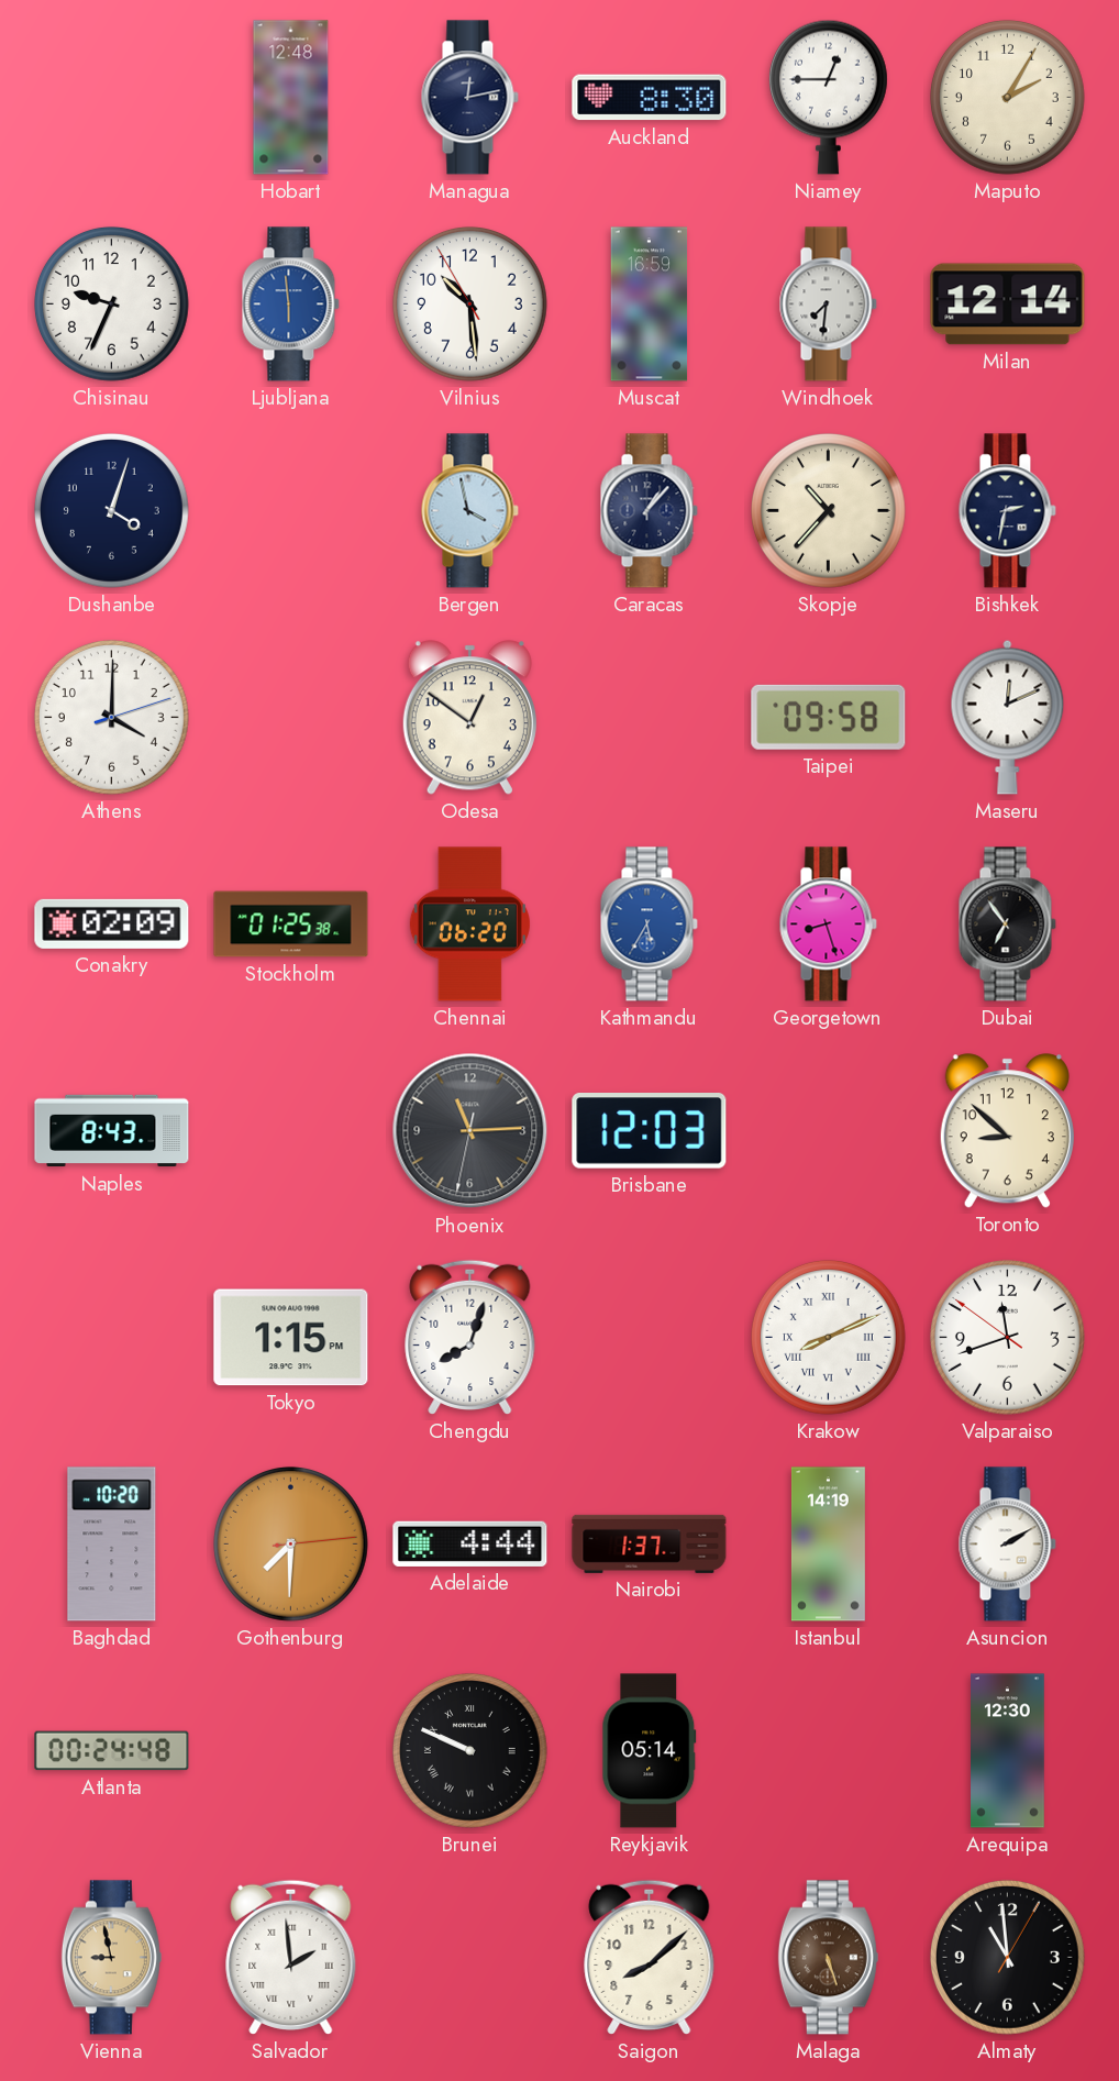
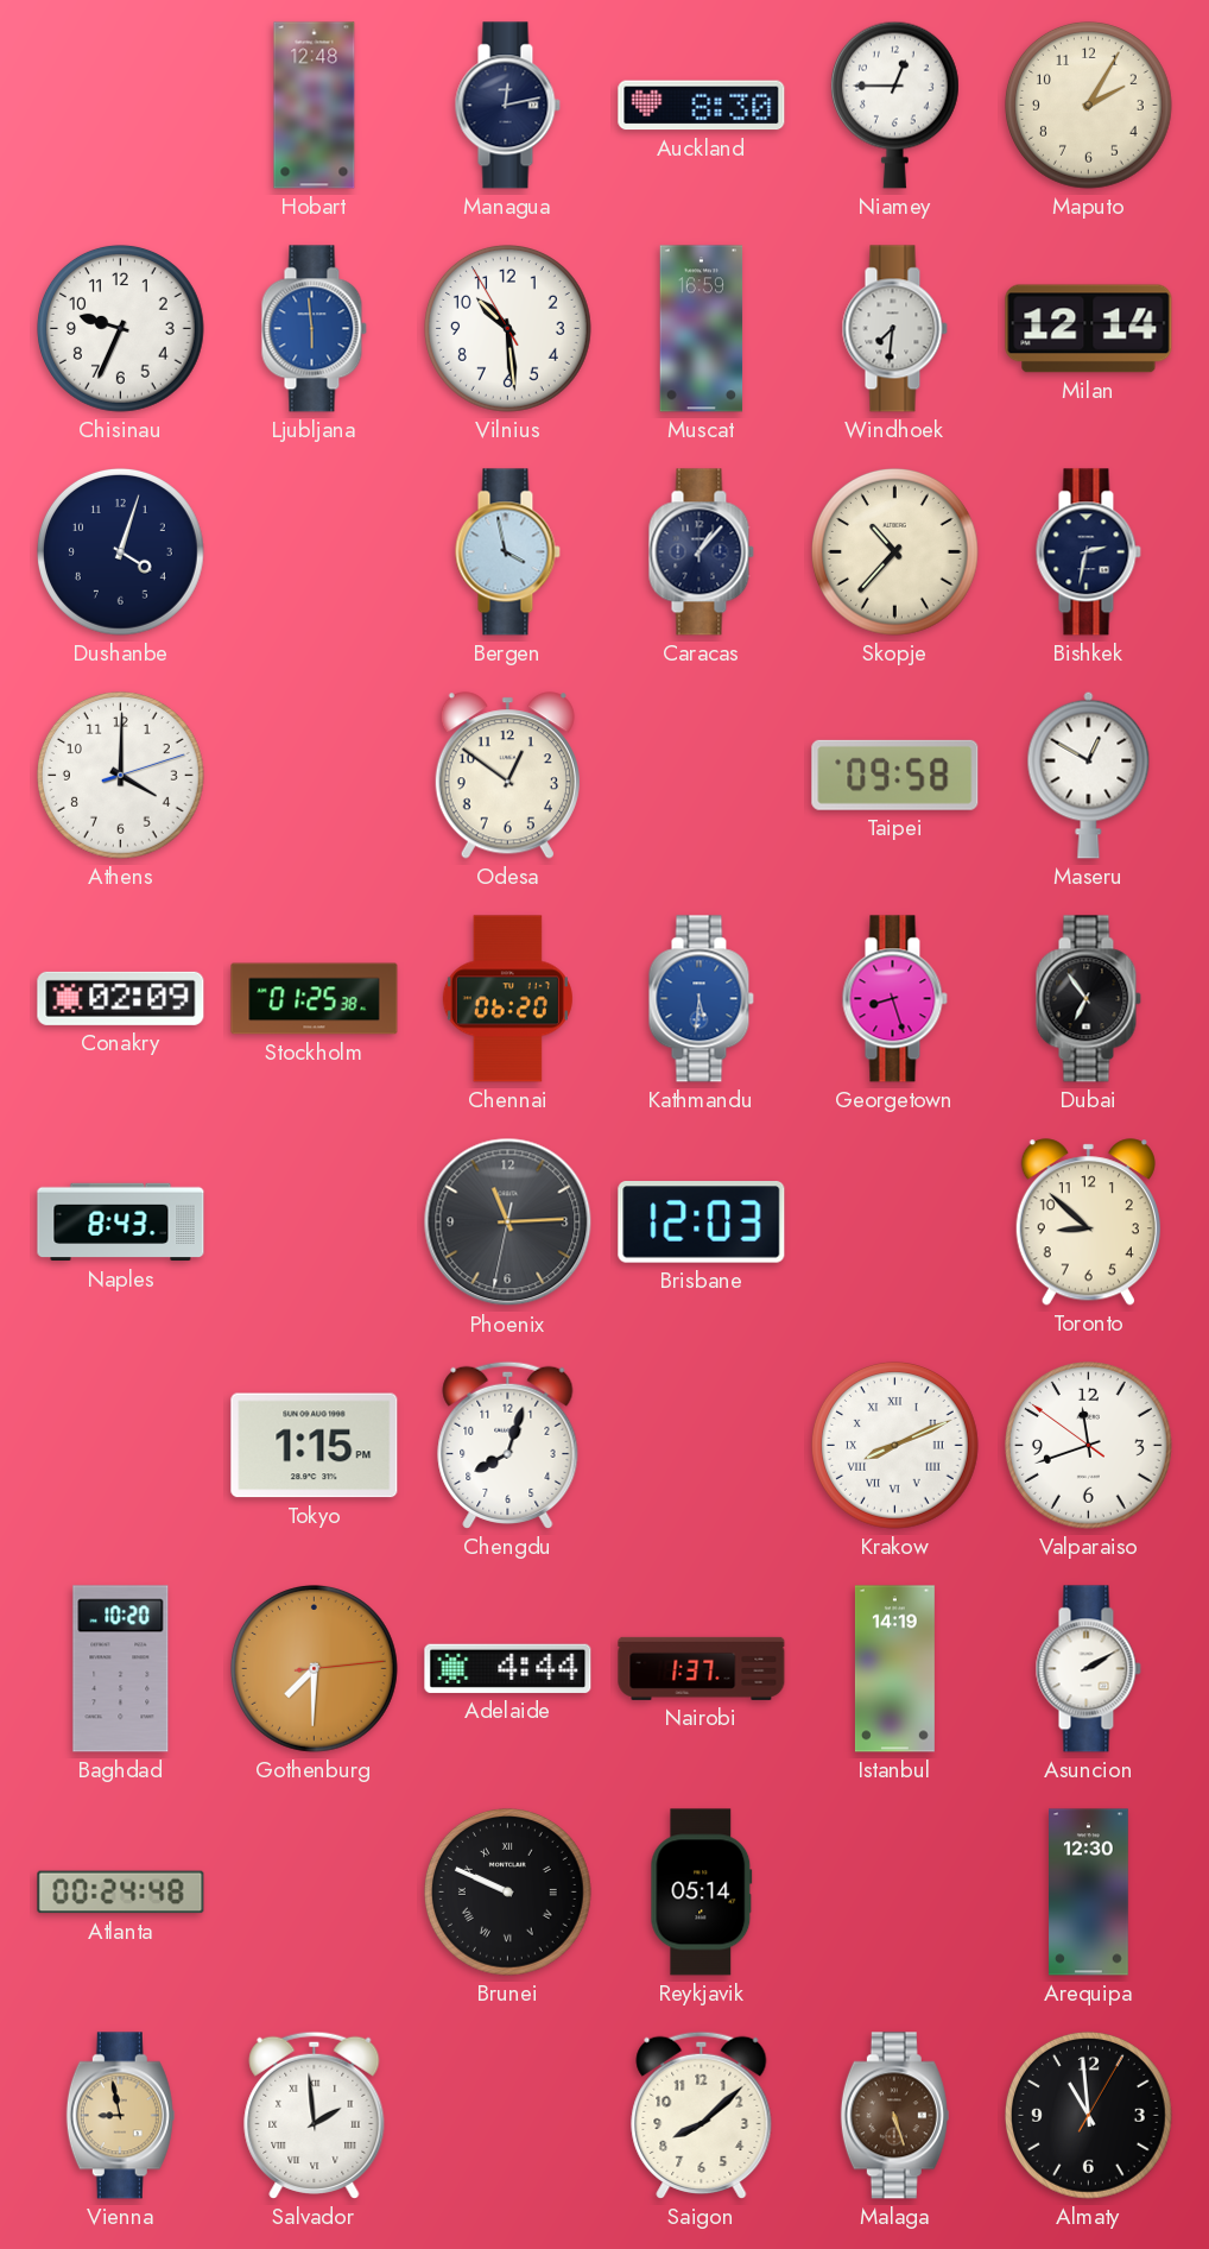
Maseru: 12:11 -> 12:50 (1089, 775)
Kathmandu: 5:35 -> 5:31 (701, 999)
